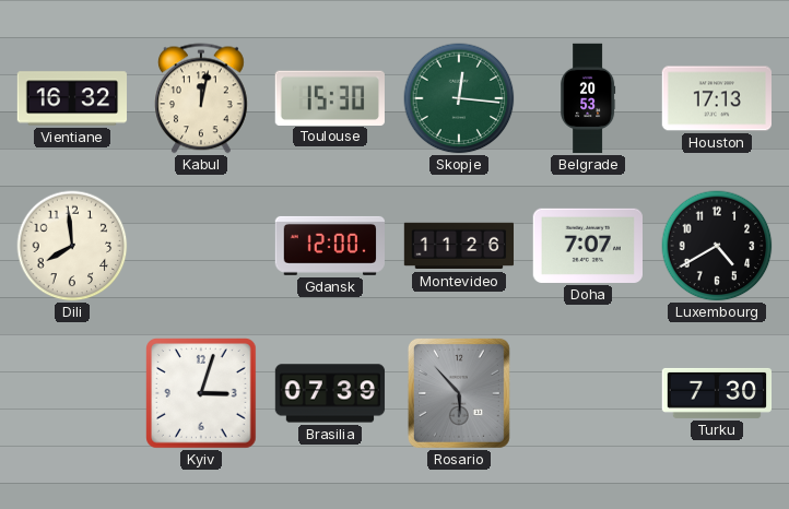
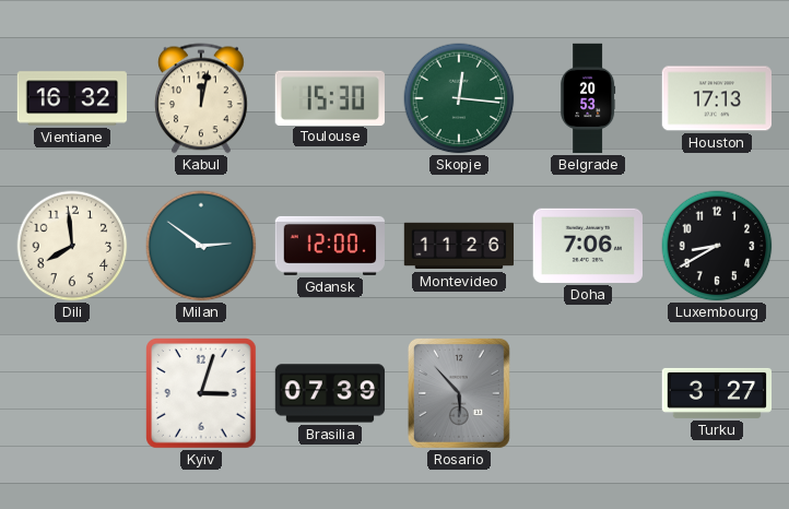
Milan: none -> 2:51 (201, 246)
Doha: 7:07 -> 7:06 (587, 246)
Luxembourg: 4:40 -> 8:40 (717, 246)
Turku: 7:30 -> 3:27 (717, 393)
